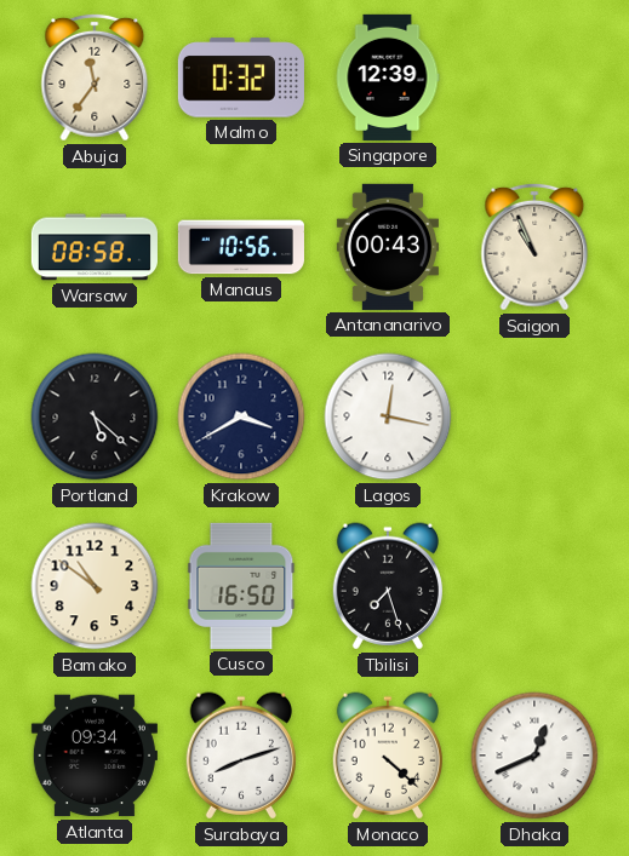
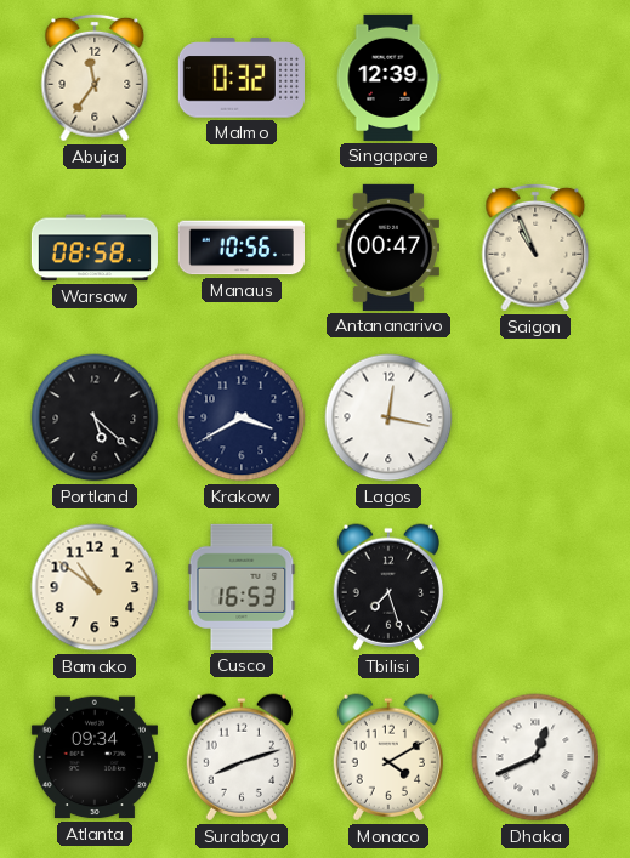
Antananarivo: 00:43 -> 00:47 (387, 248)
Cusco: 16:50 -> 16:53 (242, 587)
Monaco: 4:22 -> 4:10 (387, 757)
